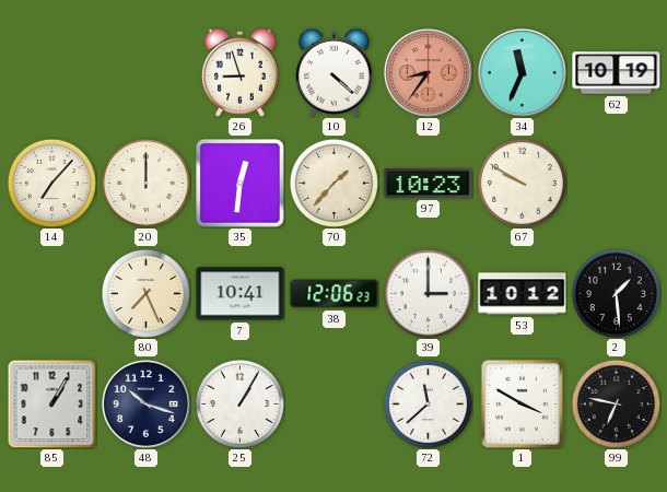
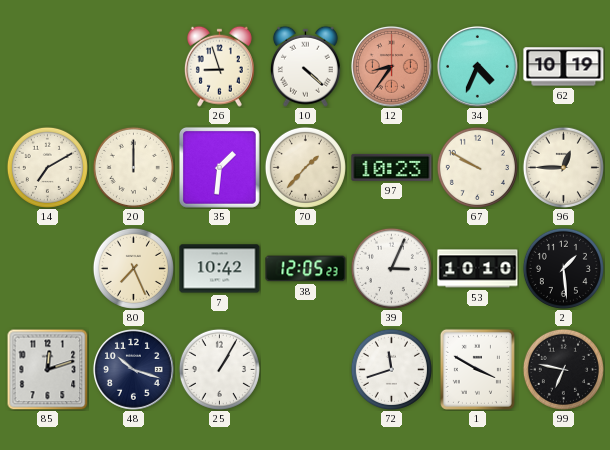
34: 11:34 -> 4:34 (477, 66)
14: 7:07 -> 7:10 (47, 167)
35: 12:31 -> 1:31 (219, 167)
96: none -> 12:45 (563, 167)
7: 10:41 -> 10:42 (220, 269)
38: 12:06 -> 12:05 (306, 269)
39: 3:00 -> 3:04 (391, 268)
53: 10:12 -> 10:10 (478, 269)
85: 1:05 -> 12:12 (47, 369)
72: 11:38 -> 11:42 (391, 369)
